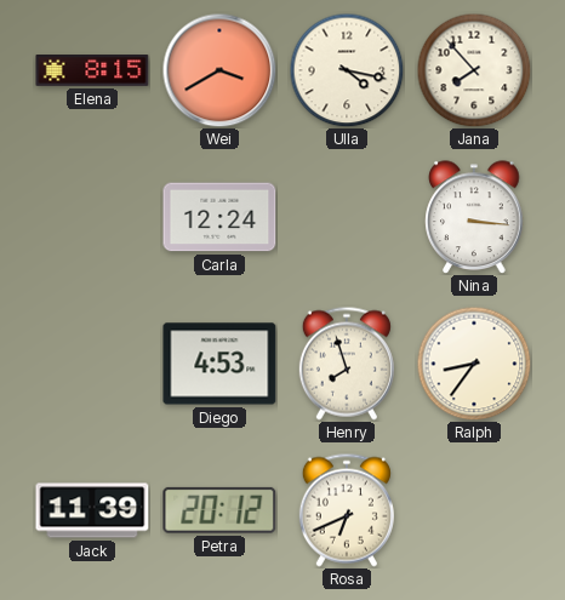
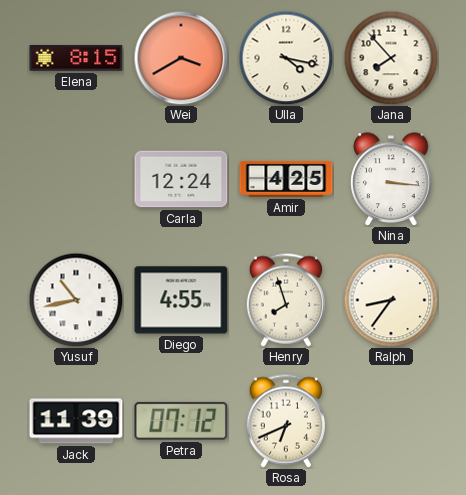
Amir: none -> 4:25 (286, 179)
Yusuf: none -> 10:43 (76, 300)
Diego: 4:53 -> 4:55 (181, 300)
Petra: 20:12 -> 07:12 (181, 421)
